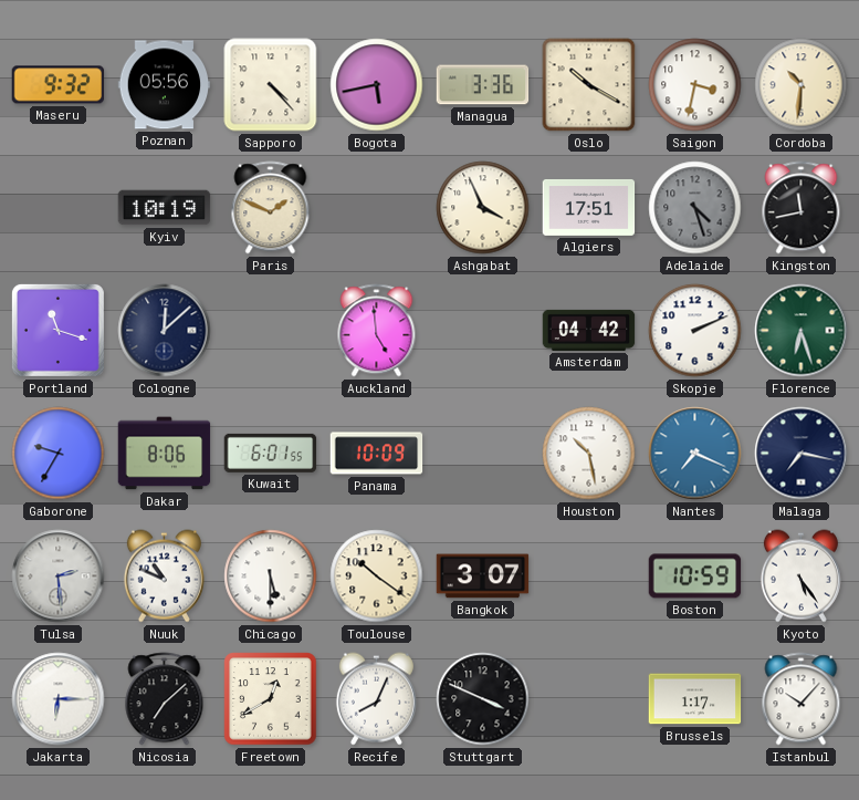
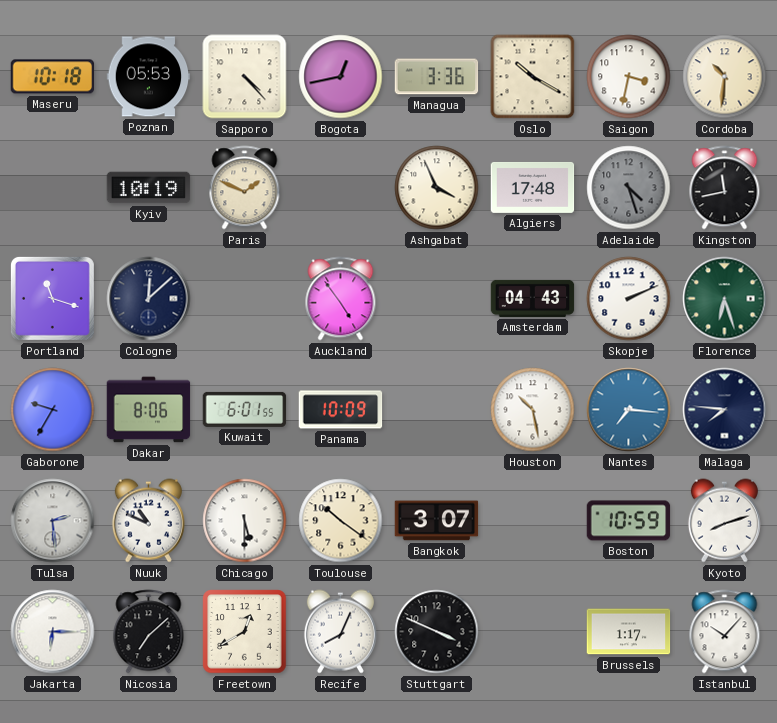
Maseru: 9:32 -> 10:18 (53, 77)
Poznan: 05:56 -> 05:53 (149, 77)
Bogota: 5:43 -> 12:43 (341, 77)
Algiers: 17:51 -> 17:48 (533, 187)
Auckland: 4:59 -> 4:54 (341, 299)
Amsterdam: 04:42 -> 04:43 (533, 298)
Nantes: 7:19 -> 7:16 (629, 410)
Malaga: 7:17 -> 7:46 (725, 410)
Kyoto: 5:24 -> 8:12 (724, 521)
